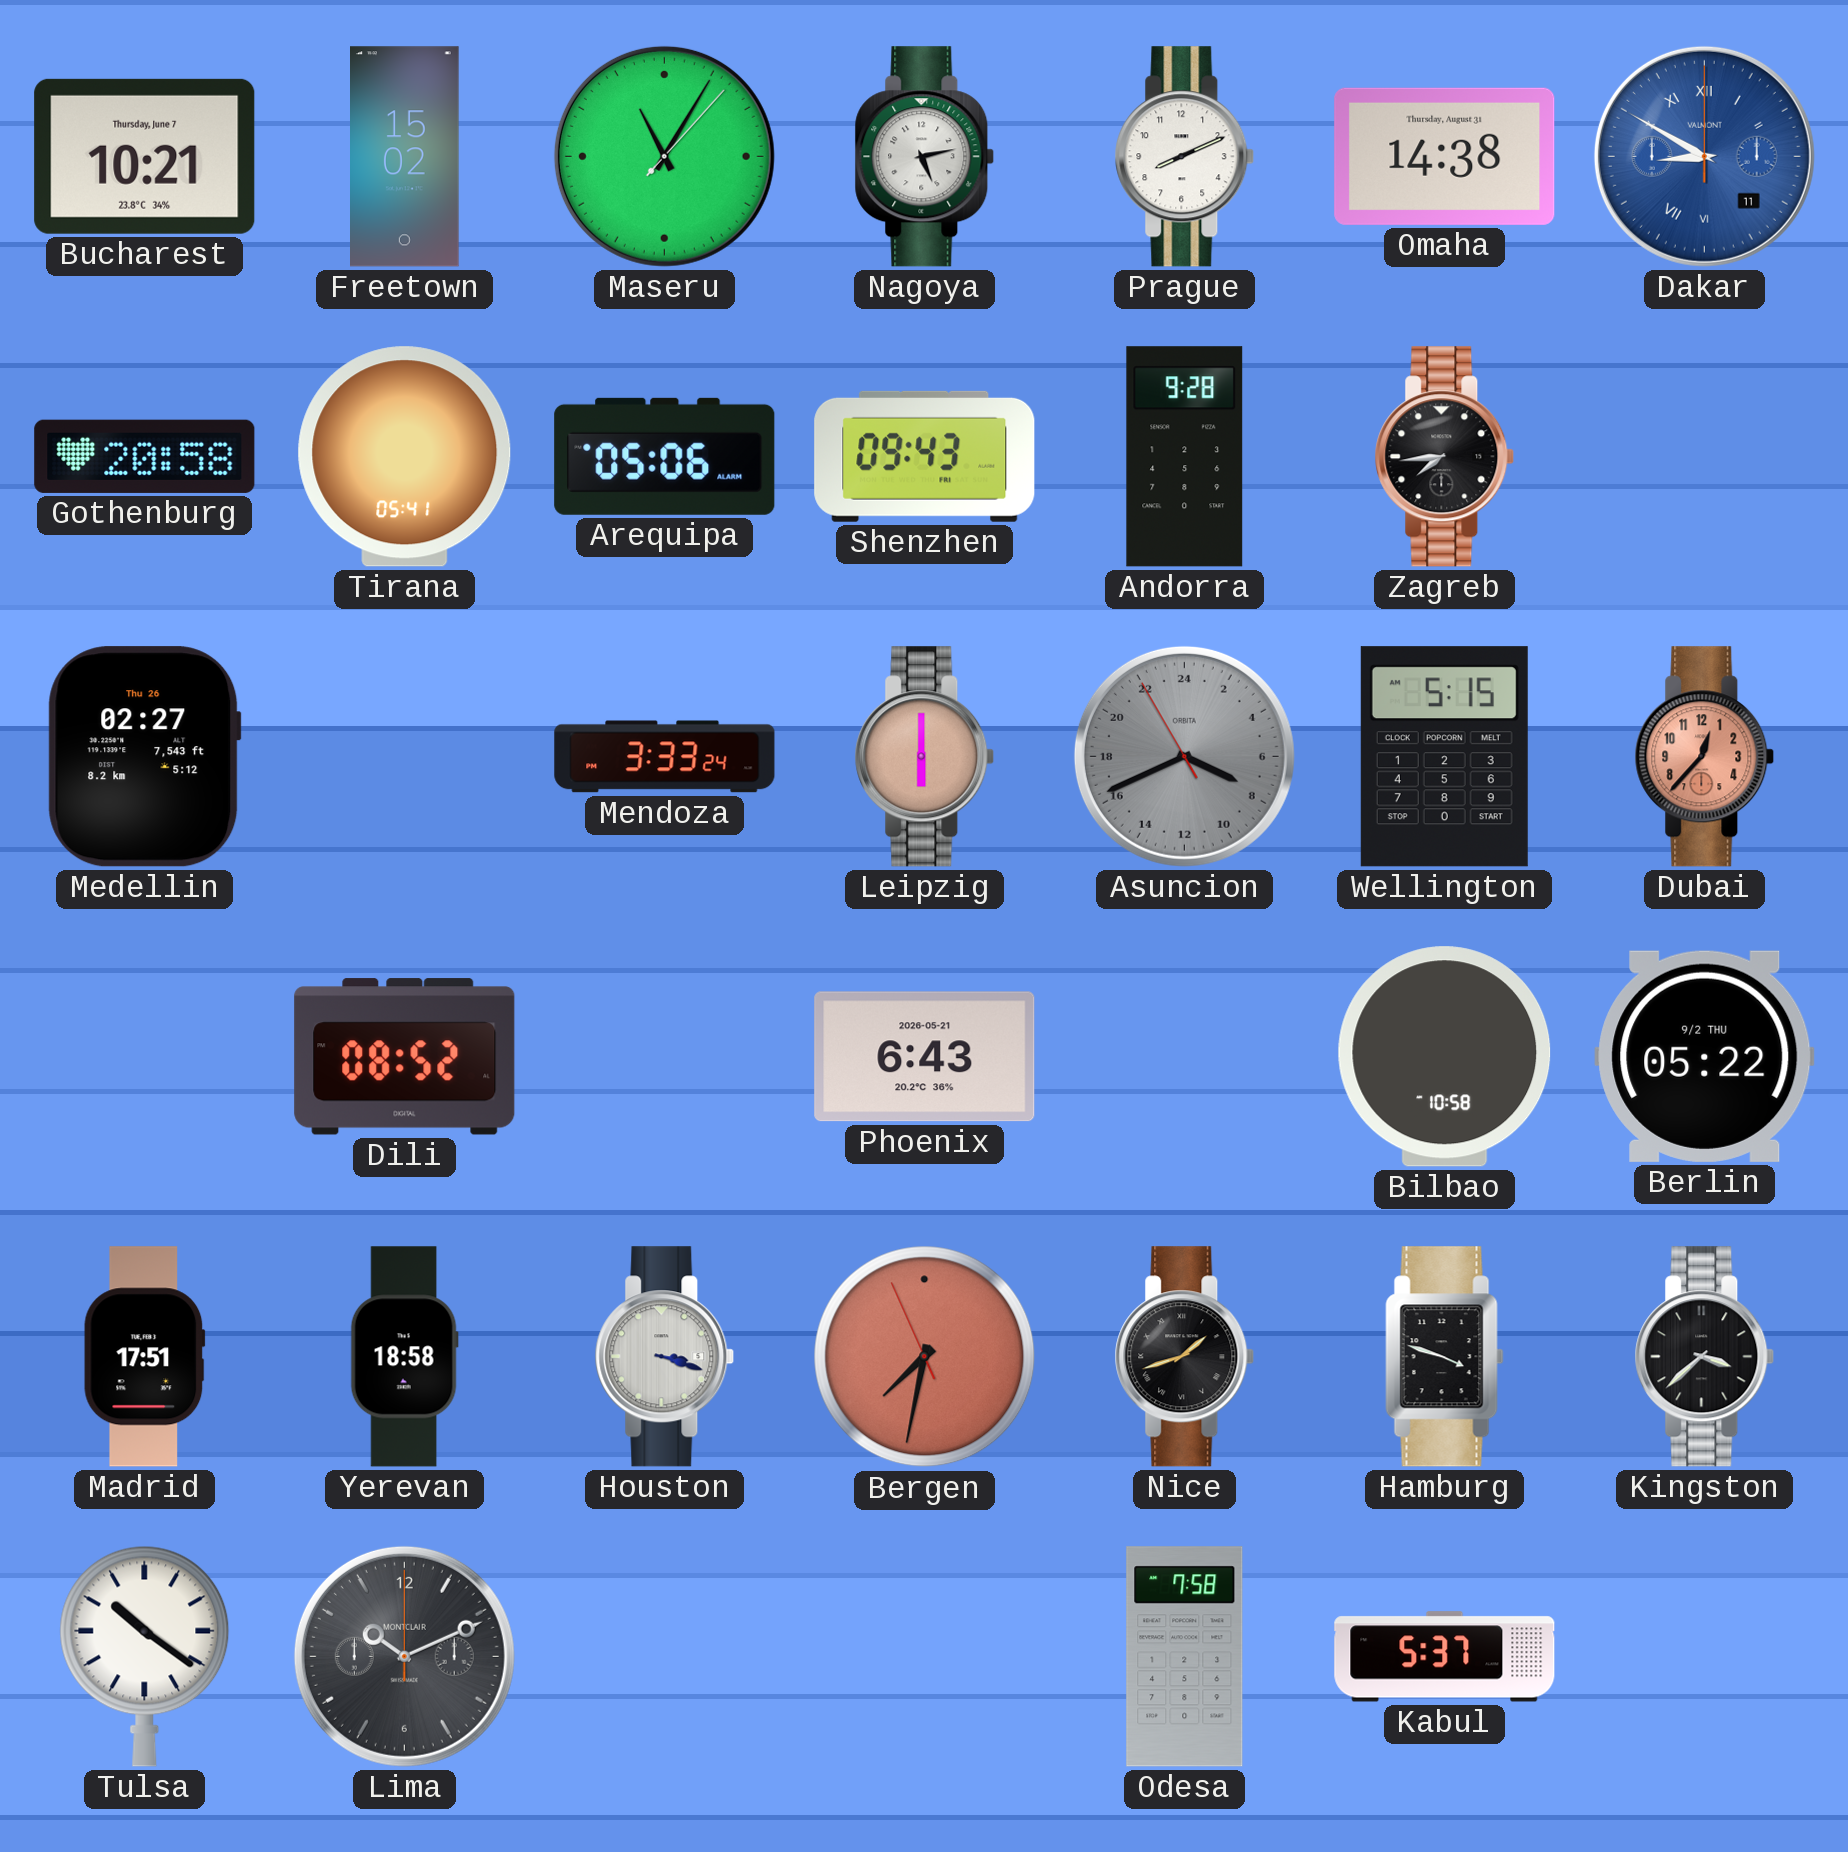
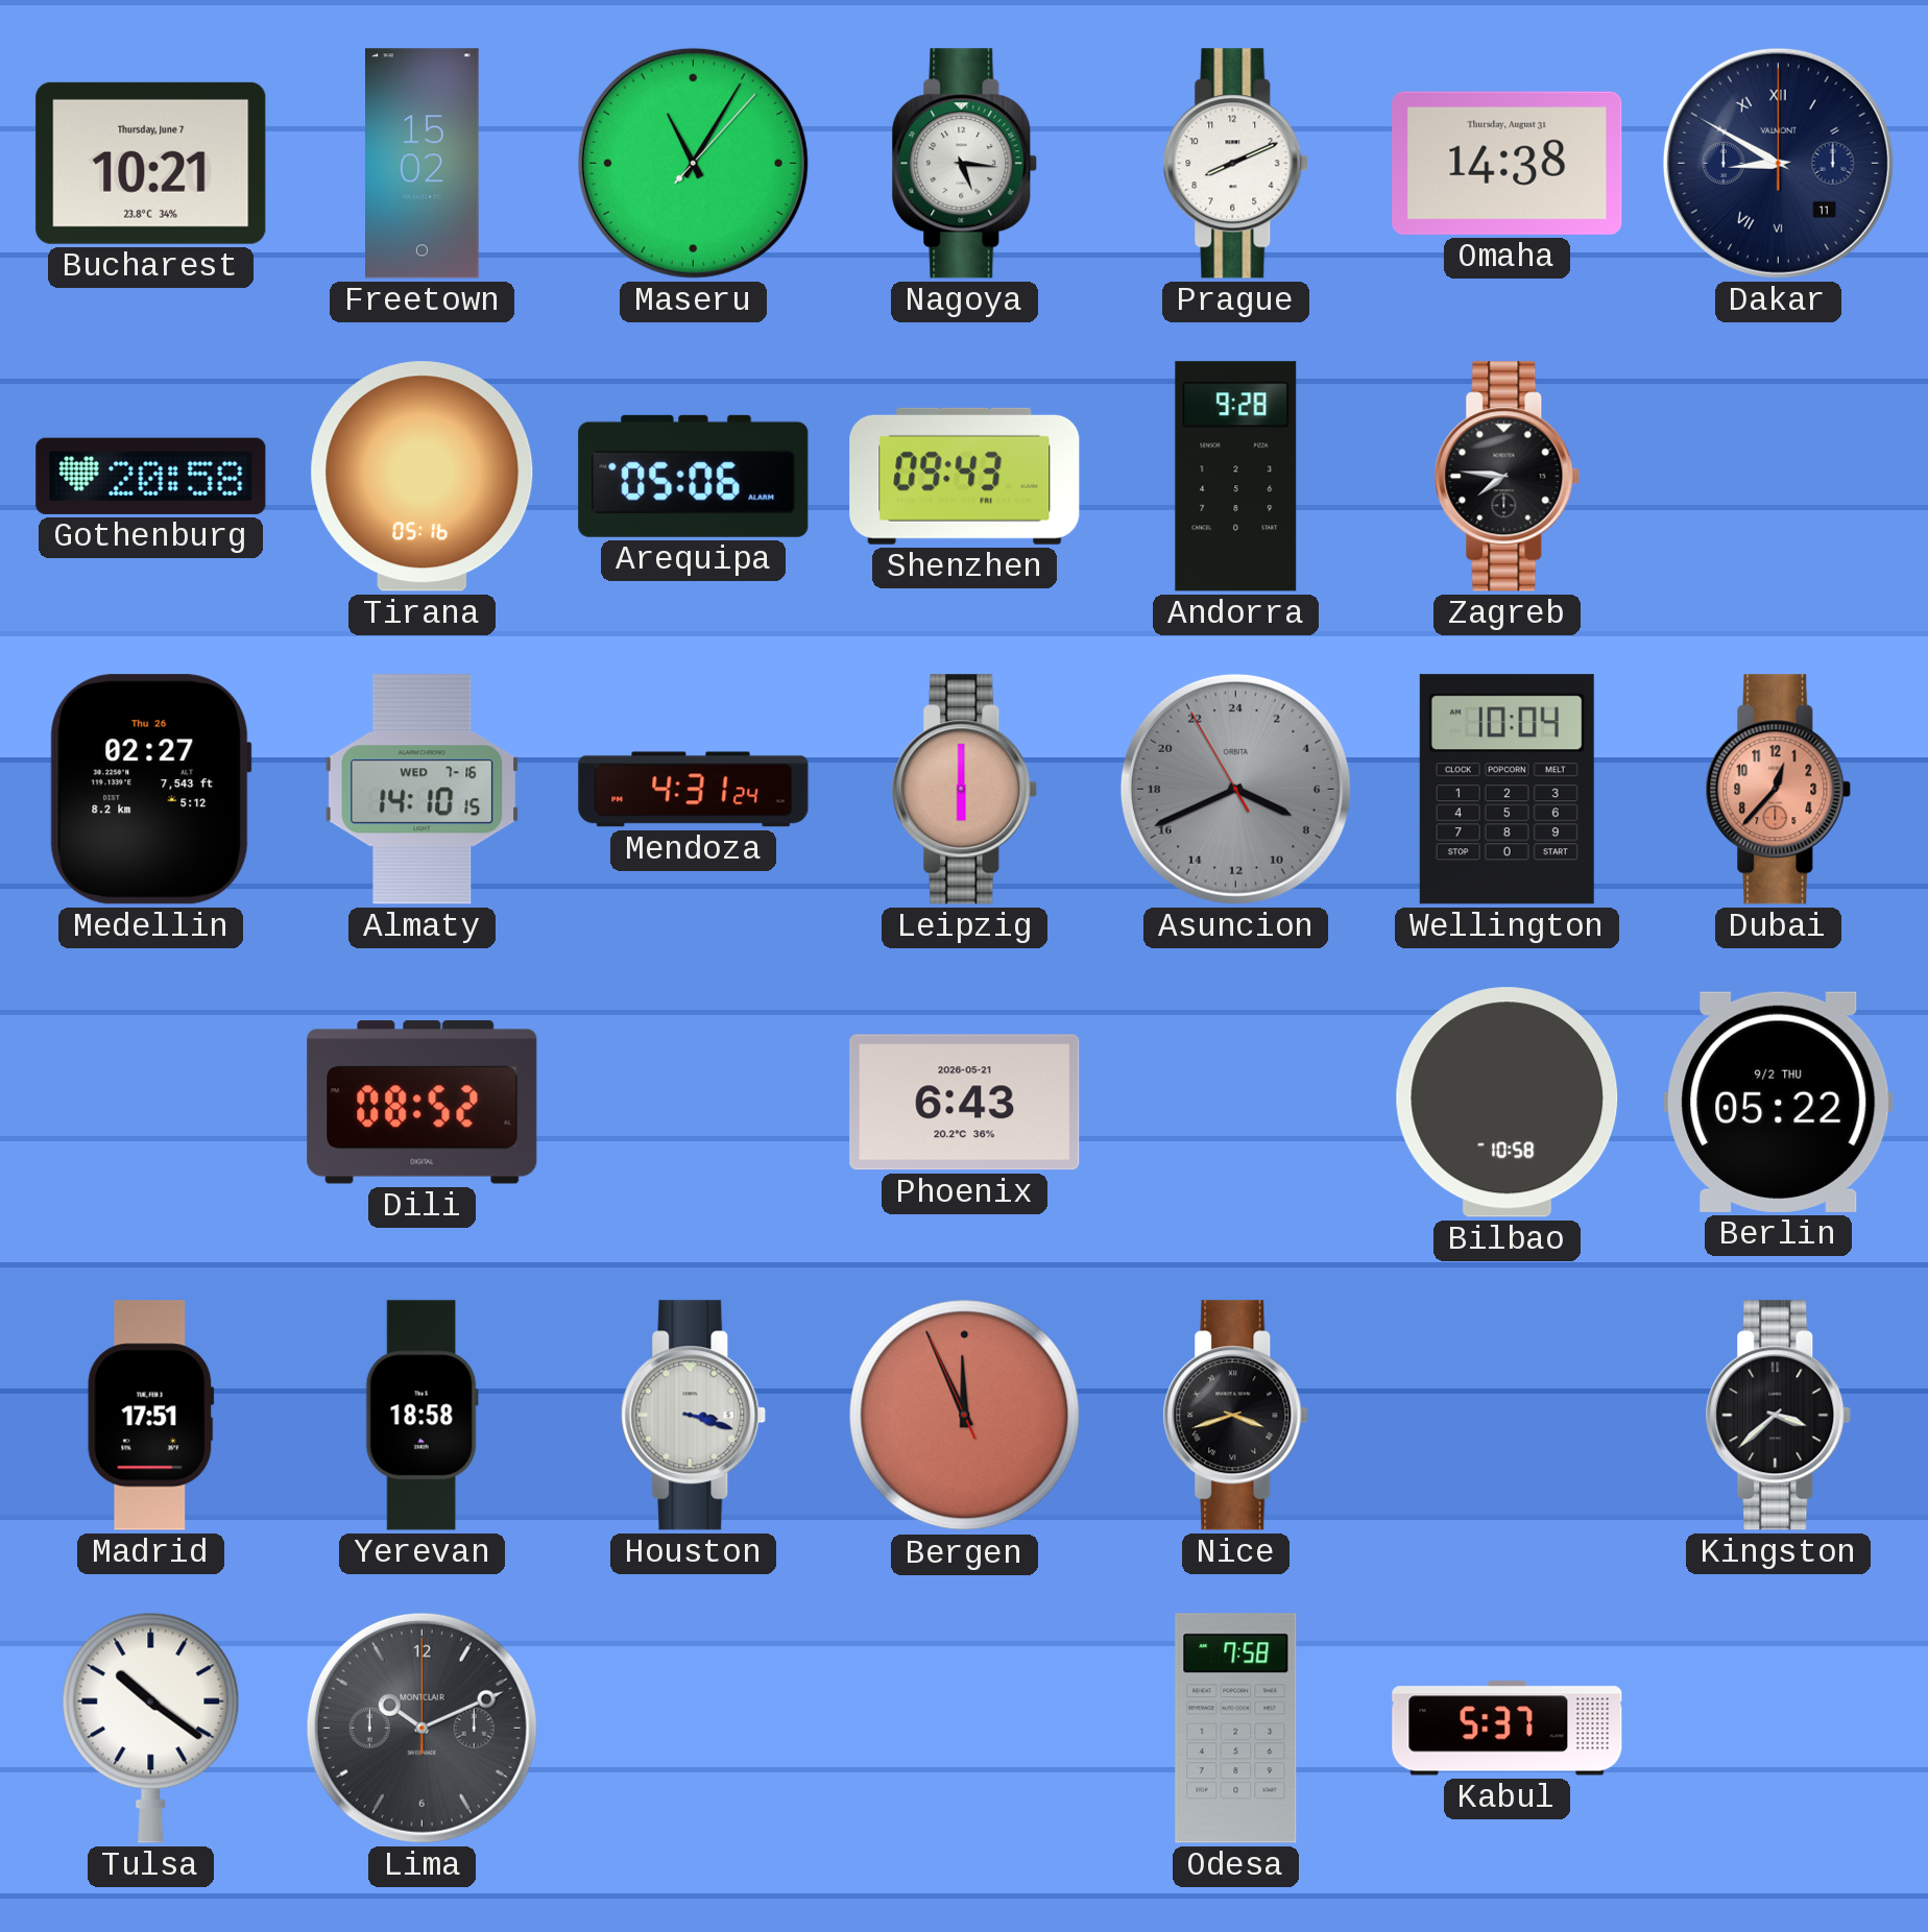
Nagoya: 5:13 -> 5:16 (965, 164)
Dakar dial: blue -> navy (1778, 163)
Tirana: 05:41 -> 05:16 (423, 477)
Zagreb: 7:44 -> 7:46 (1508, 477)
Almaty: none -> 14:10 (423, 790)
Mendoza: 3:33 -> 4:31 (694, 790)
Wellington: 5:15 -> 10:04 (1507, 790)
Bergen: 7:31 -> 11:55 (965, 1416)
Nice: 1:42 -> 3:42 (1236, 1416)
Hamburg: 3:48 -> none (1445, 1357)
